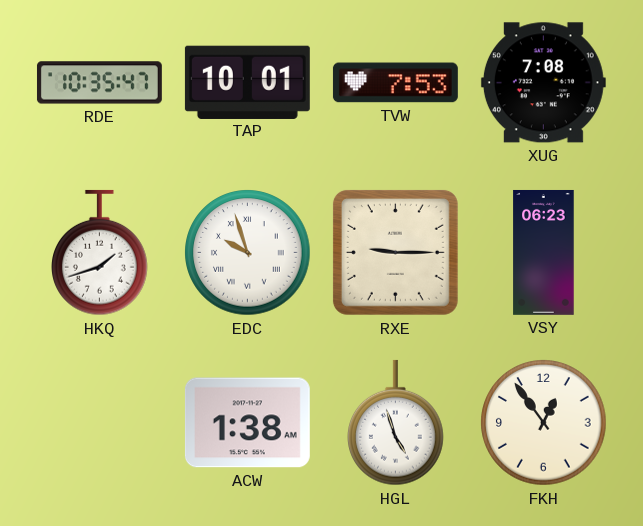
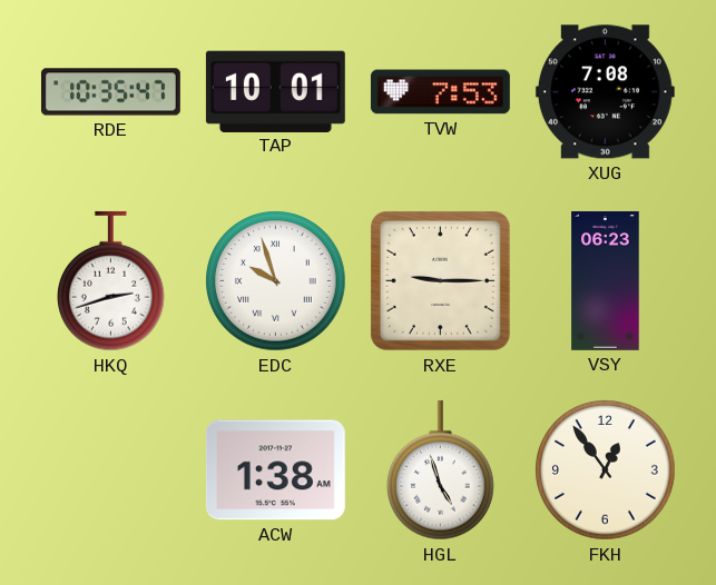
HKQ: 1:42 -> 2:42 (111, 281)
